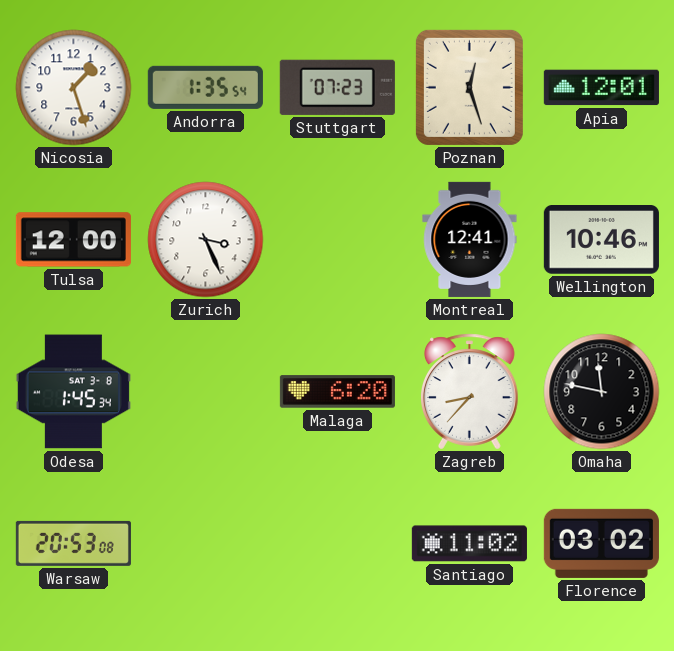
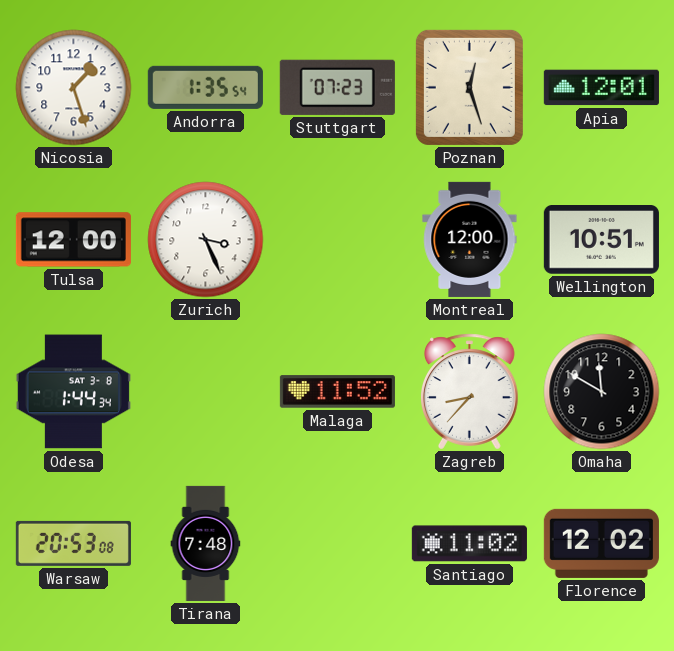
Montreal: 12:41 -> 12:00 (470, 239)
Wellington: 10:46 -> 10:51 (601, 240)
Odesa: 1:45 -> 1:44 (73, 392)
Malaga: 6:20 -> 11:52 (337, 392)
Omaha: 11:47 -> 11:50 (602, 392)
Tirana: none -> 7:48 (206, 543)
Florence: 03:02 -> 12:02 (601, 543)
